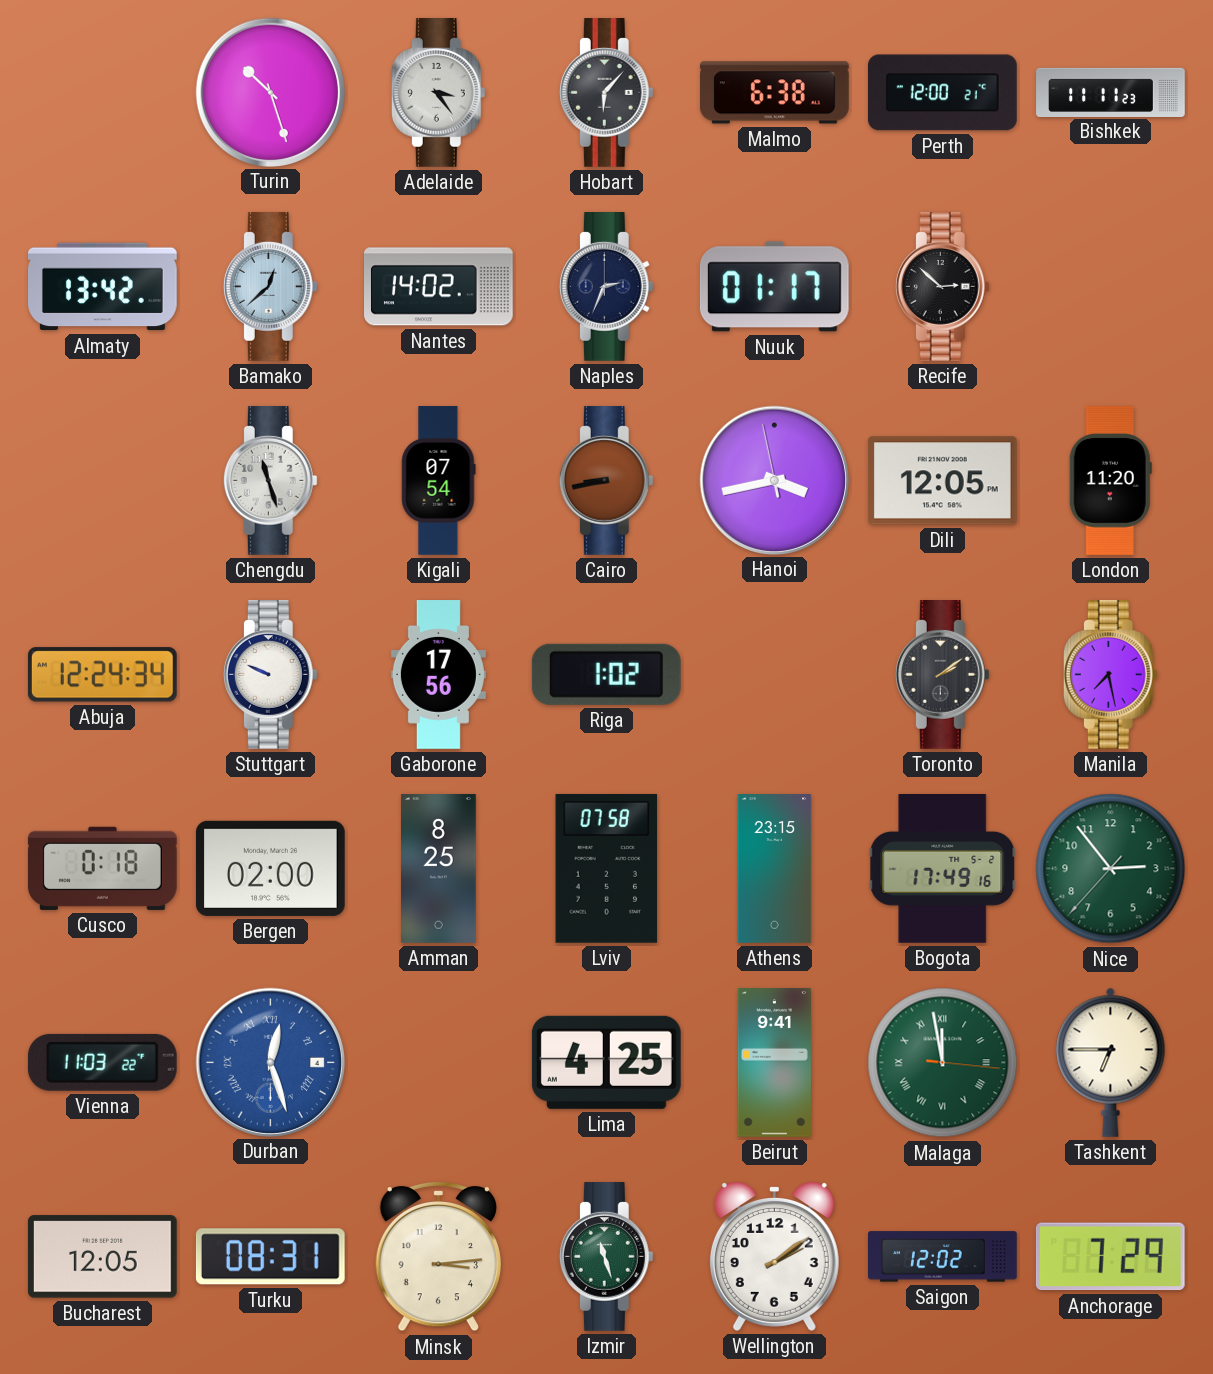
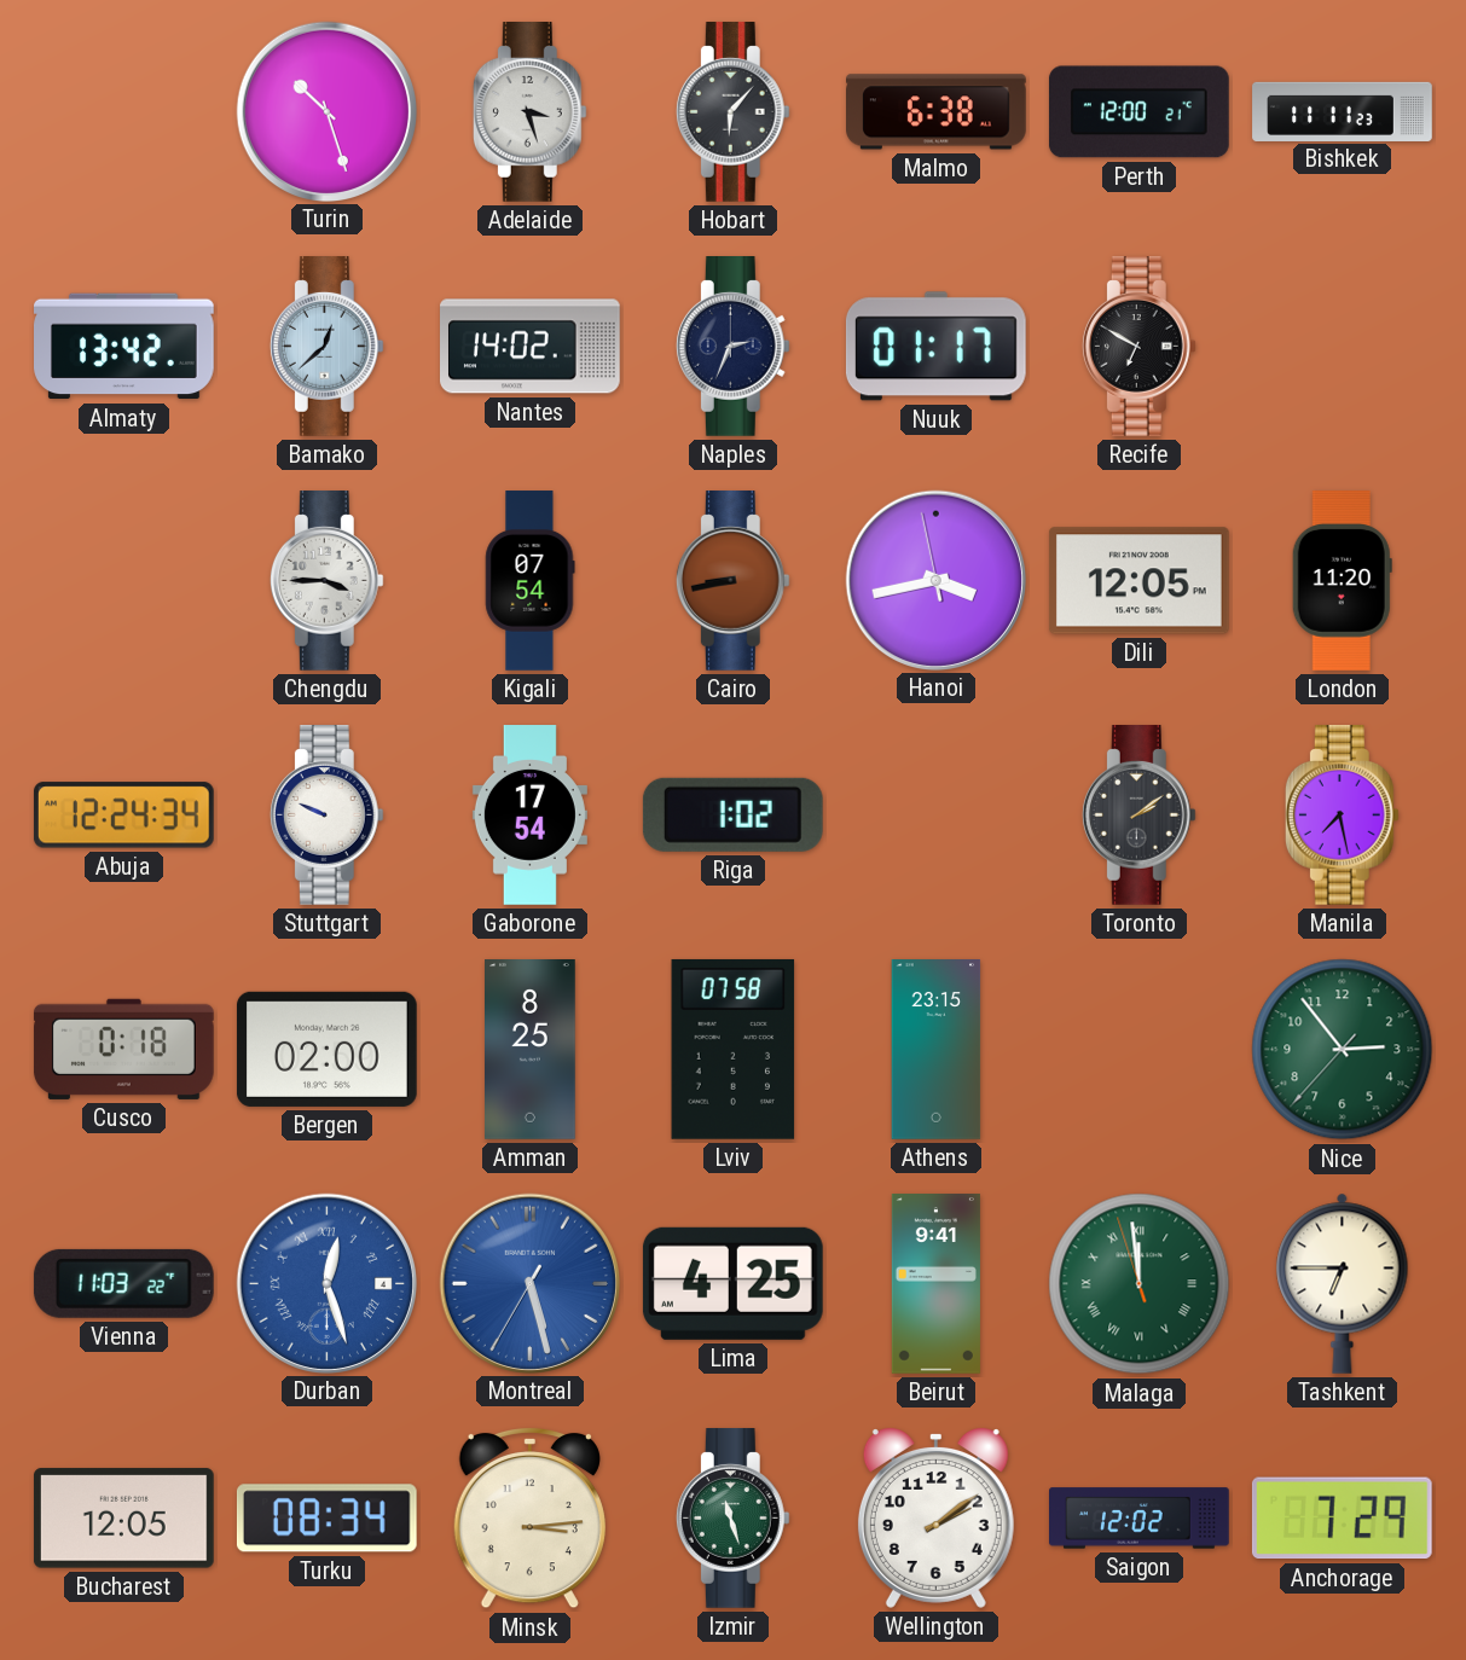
Adelaide: 3:24 -> 3:27 (529, 112)
Recife: 2:52 -> 6:50 (1138, 347)
Chengdu: 11:27 -> 3:45 (326, 581)
Gaborone: 17:56 -> 17:54 (529, 816)
Bogota: 17:49 -> none (943, 869)
Montreal: none -> 5:27 (529, 1283)
Malaga: 11:58:16 -> 11:58:57 (1140, 1284)
Turku: 08:31 -> 08:34 (326, 1519)
